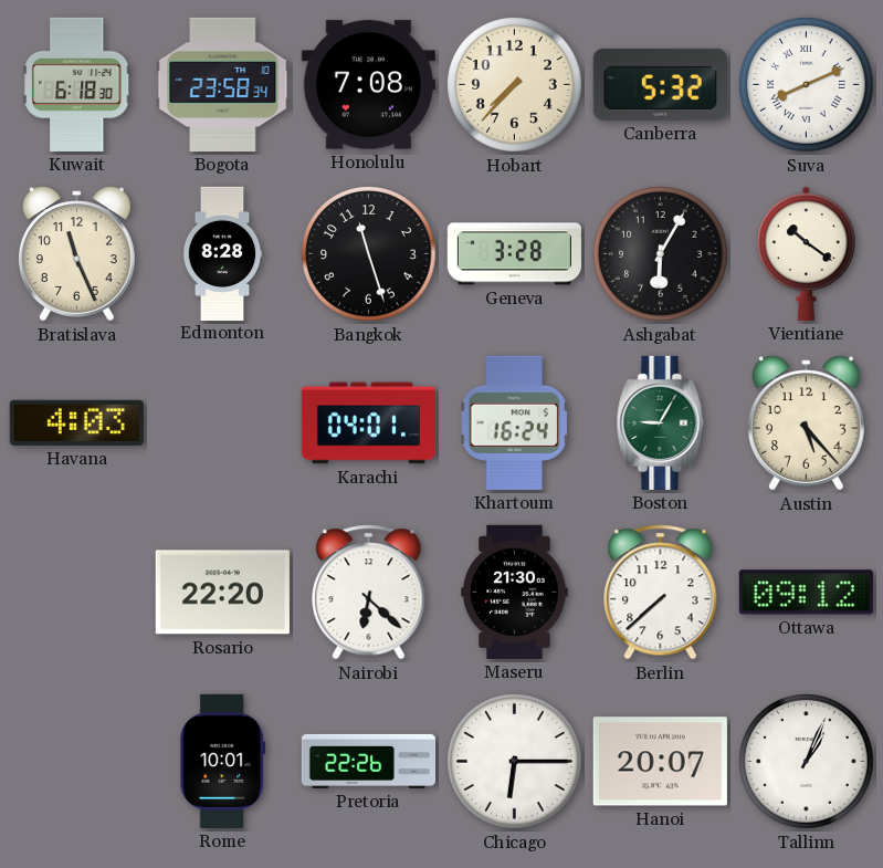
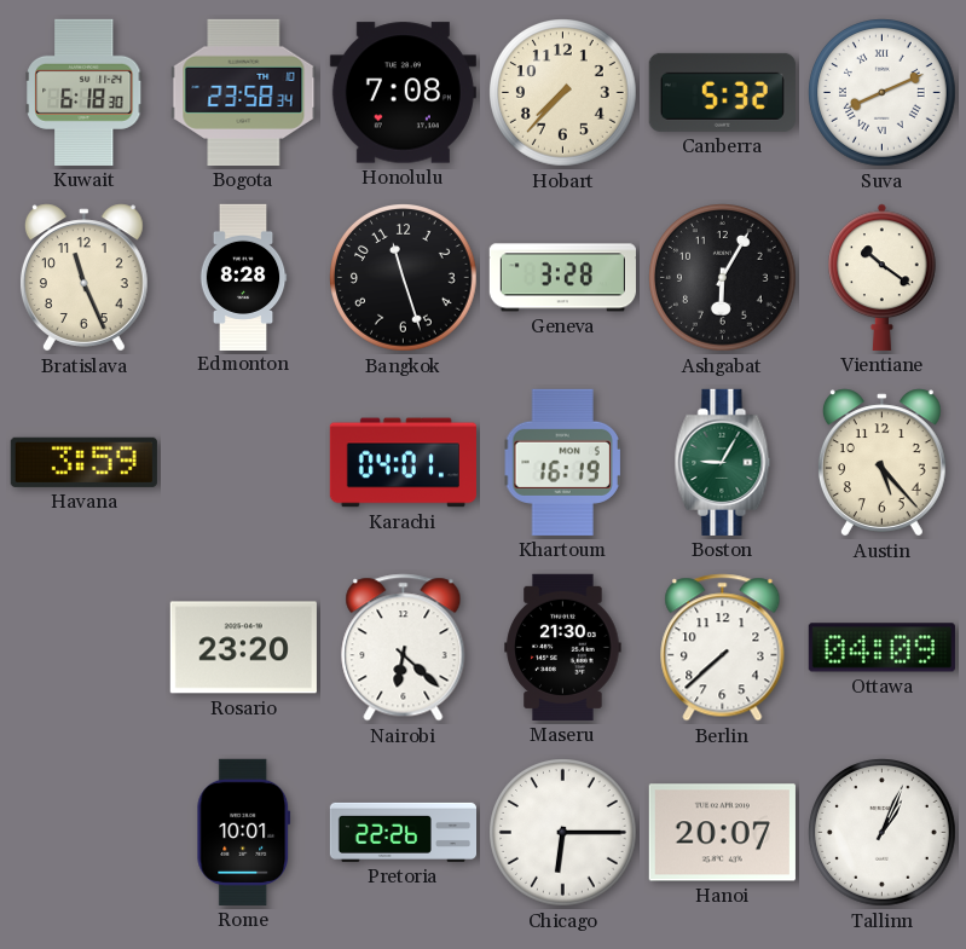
Havana: 4:03 -> 3:59 (83, 462)
Khartoum: 16:24 -> 16:19 (562, 462)
Rosario: 22:20 -> 23:20 (243, 648)
Ottawa: 09:12 -> 04:09 (881, 648)
